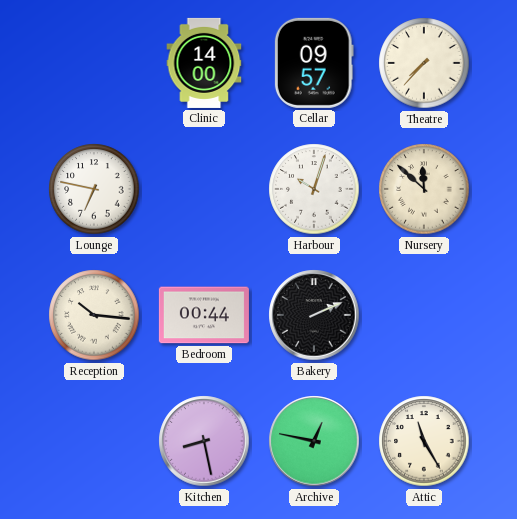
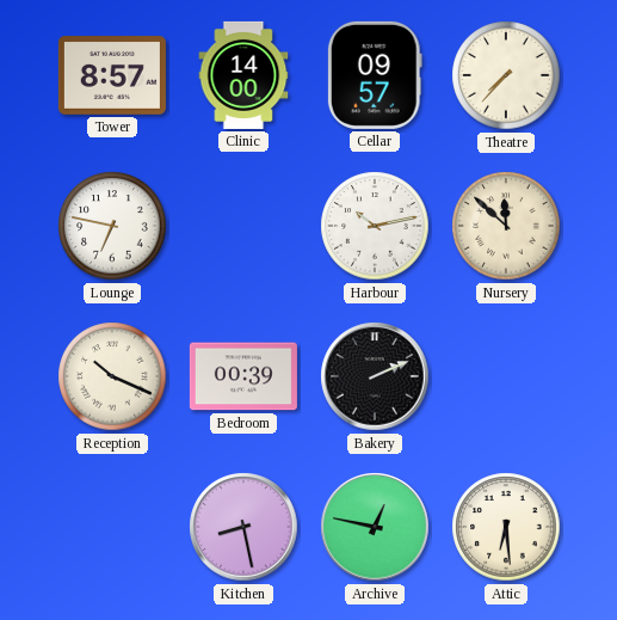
Tower: none -> 8:57 (112, 76)
Harbour: 10:03 -> 10:13 (375, 226)
Reception: 10:16 -> 10:19 (112, 376)
Bedroom: 00:44 -> 00:39 (243, 376)
Attic: 11:25 -> 6:29 (506, 527)
